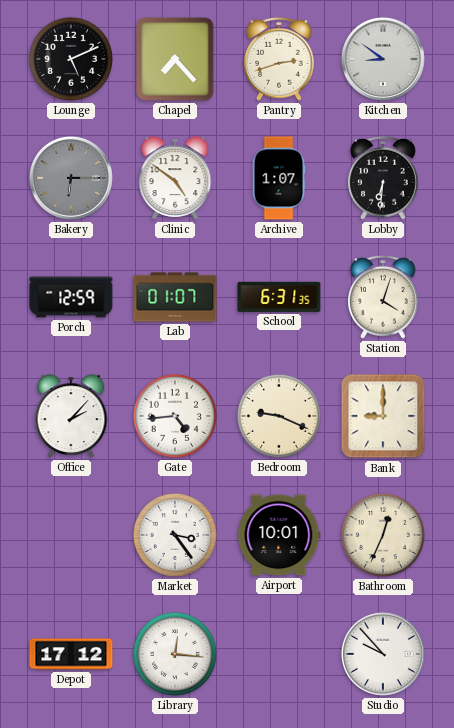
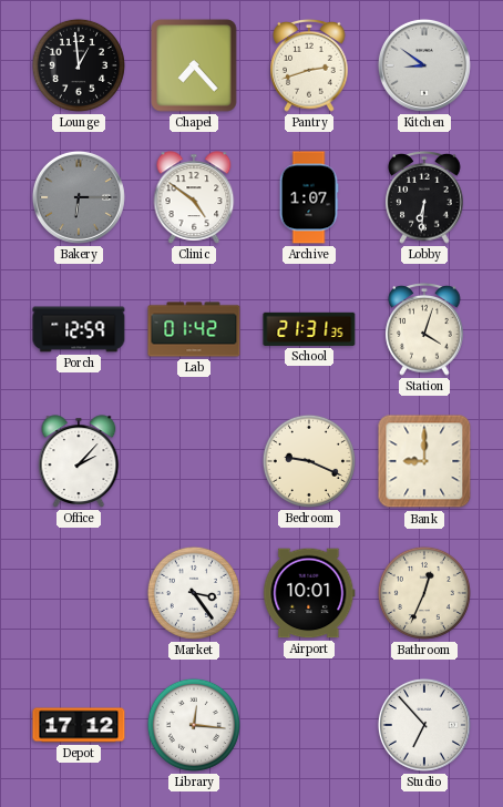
Lounge: 5:11 -> 12:59 (79, 65)
Lab: 01:07 -> 01:42 (194, 329)
School: 6:31 -> 21:31 (309, 329)
Gate: 4:44 -> none (175, 416)
Studio: 9:53 -> 6:53 (424, 725)
